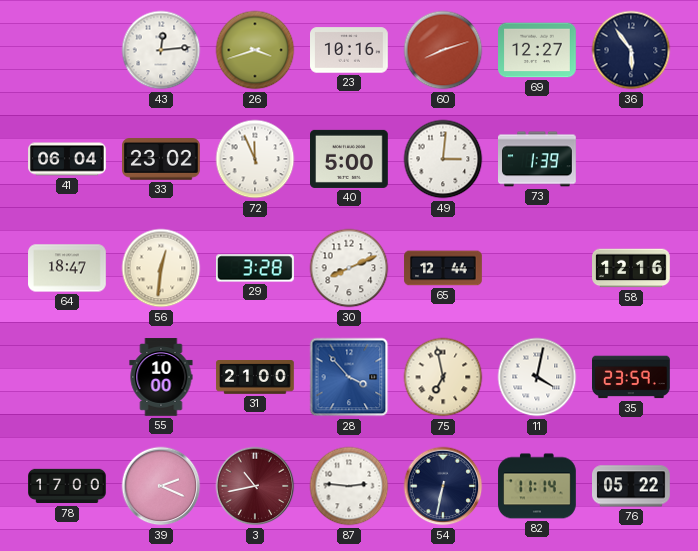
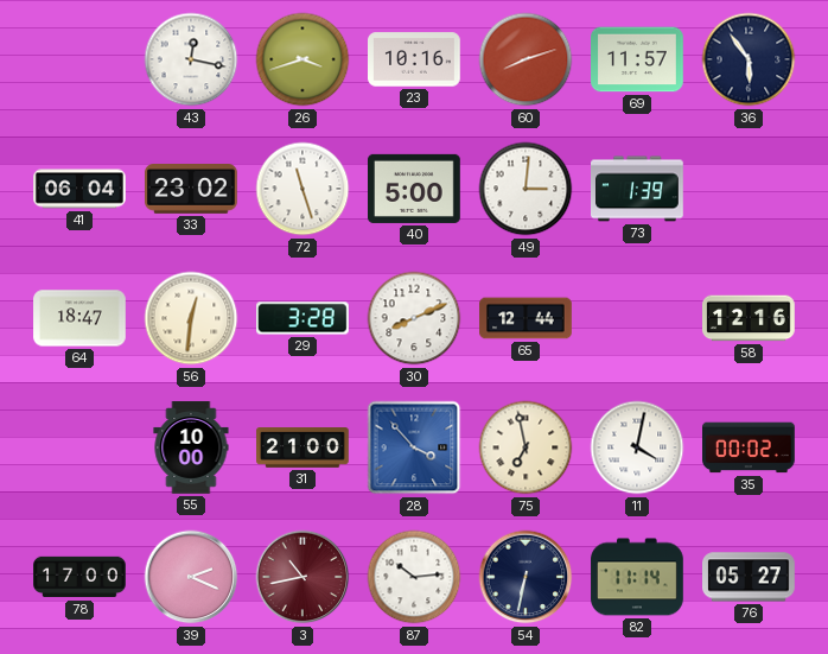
43: 12:14 -> 12:17 (191, 59)
69: 12:27 -> 11:57 (637, 59)
72: 11:56 -> 11:27 (302, 189)
35: 23:59 -> 00:02 (750, 447)
87: 2:46 -> 10:14 (414, 577)
76: 05:22 -> 05:27 (750, 577)
